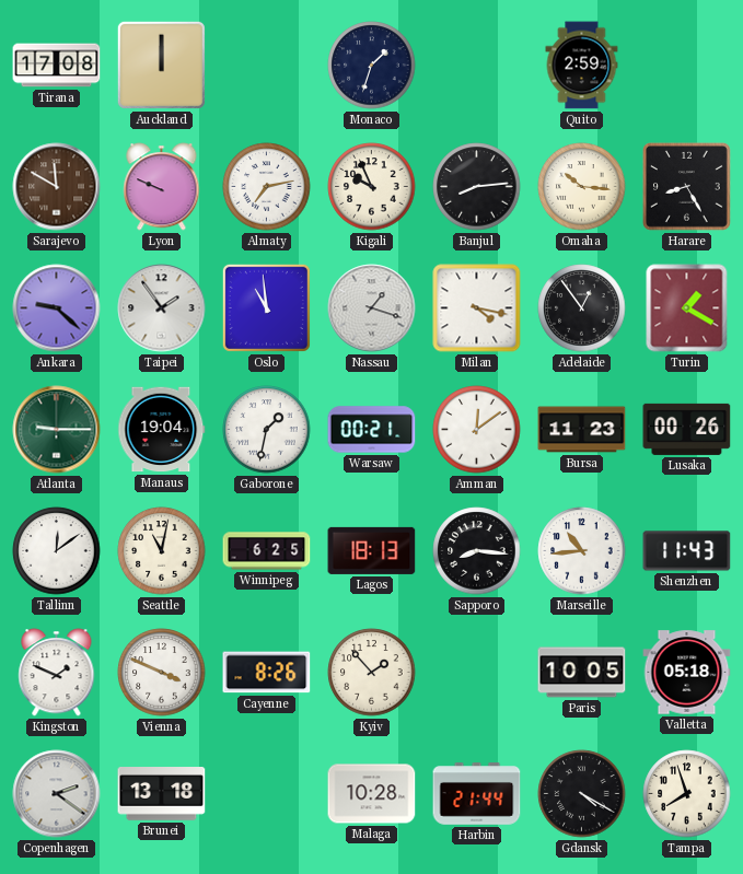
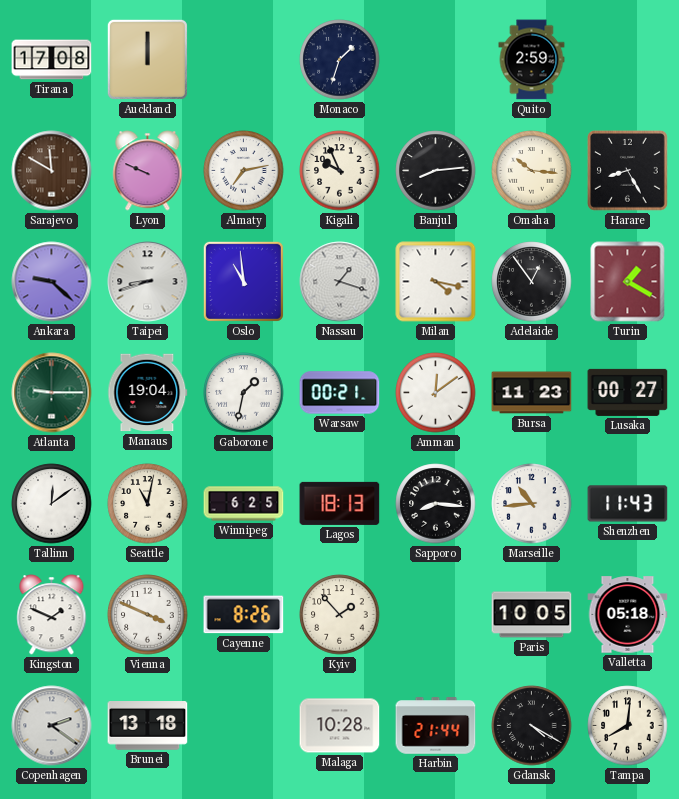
Taipei: 1:54 -> 8:42 (148, 282)
Lusaka: 00:26 -> 00:27 (628, 392)
Tampa: 7:57 -> 8:01 (628, 726)
